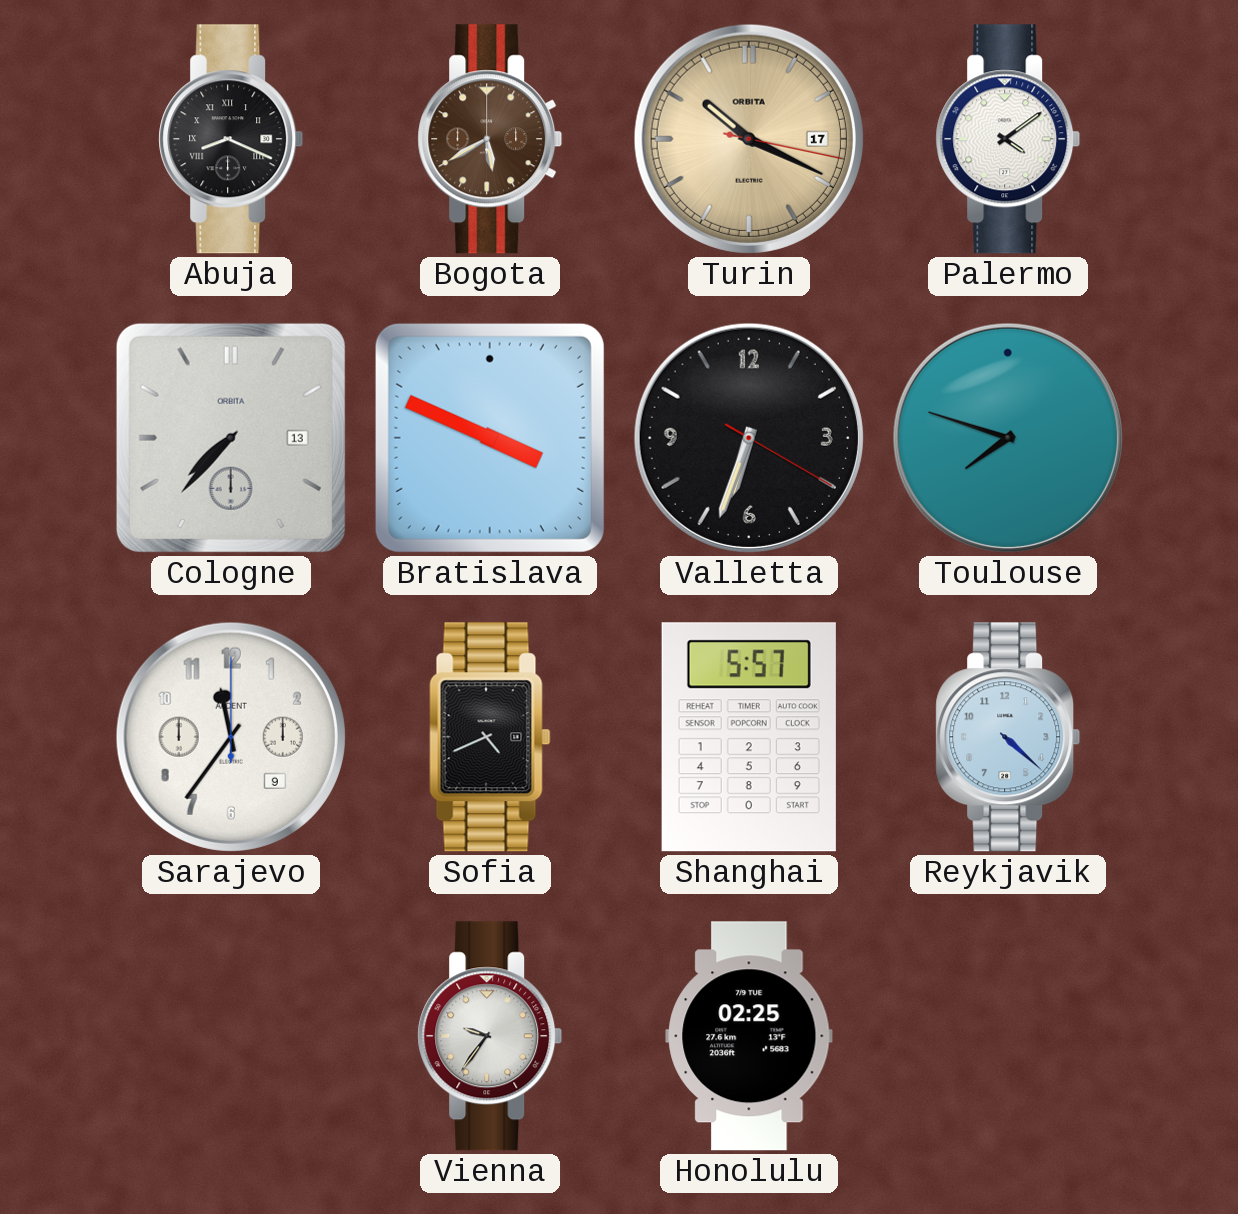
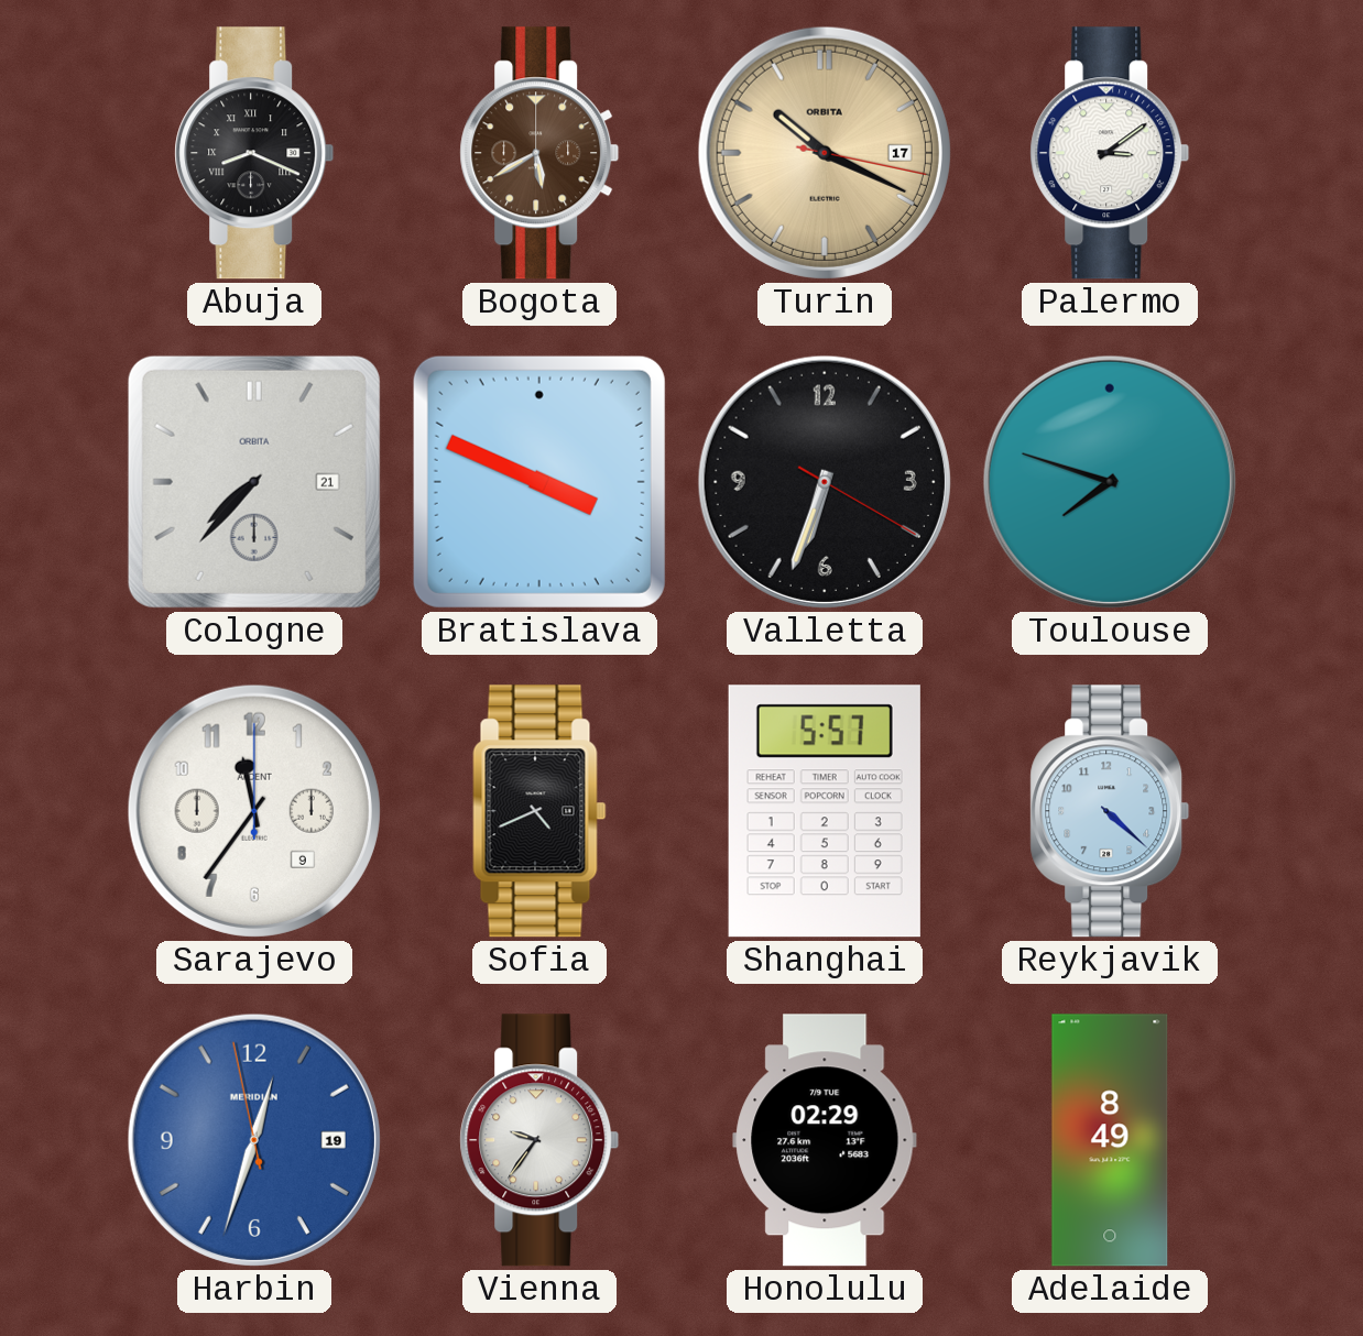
Palermo: 4:09 -> 3:09 (1110, 153)
Cologne date: 13 -> 21 (254, 482)
Harbin: none -> 12:32 (254, 1140)
Honolulu: 02:25 -> 02:29 (825, 1140)
Adelaide: none -> 8:49 (1110, 1140)
